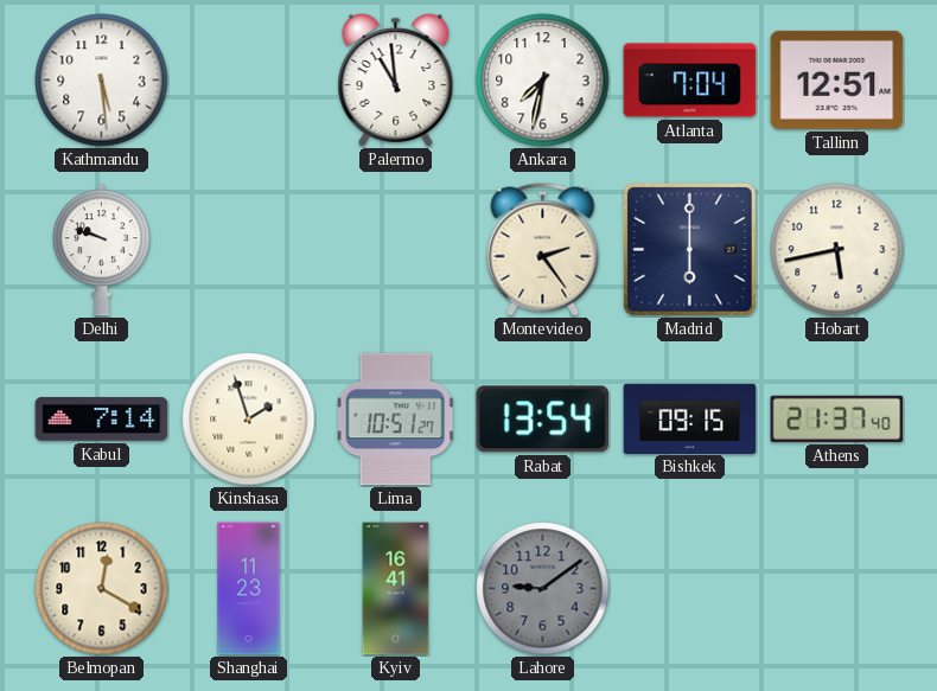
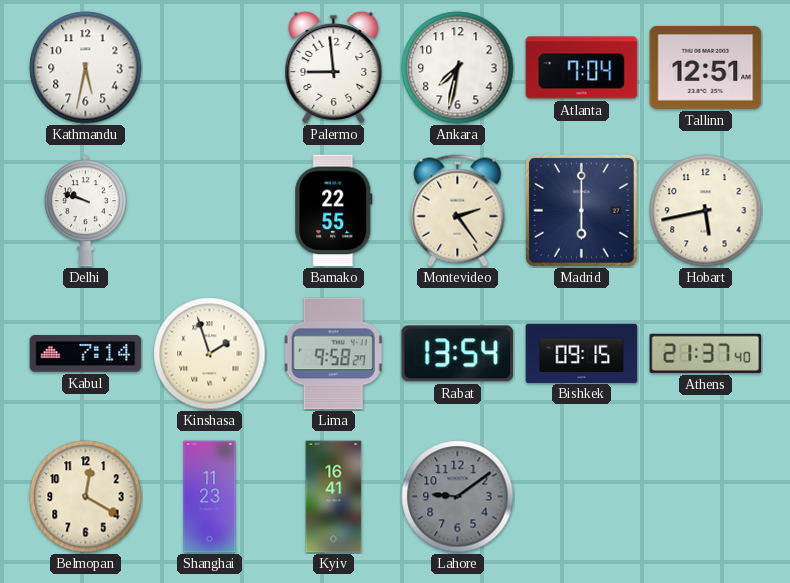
Kathmandu: 5:29 -> 5:32 (86, 68)
Palermo: 10:59 -> 8:59 (334, 67)
Bamako: none -> 22:55 (334, 211)
Lima: 10:51 -> 9:58 (333, 354)
